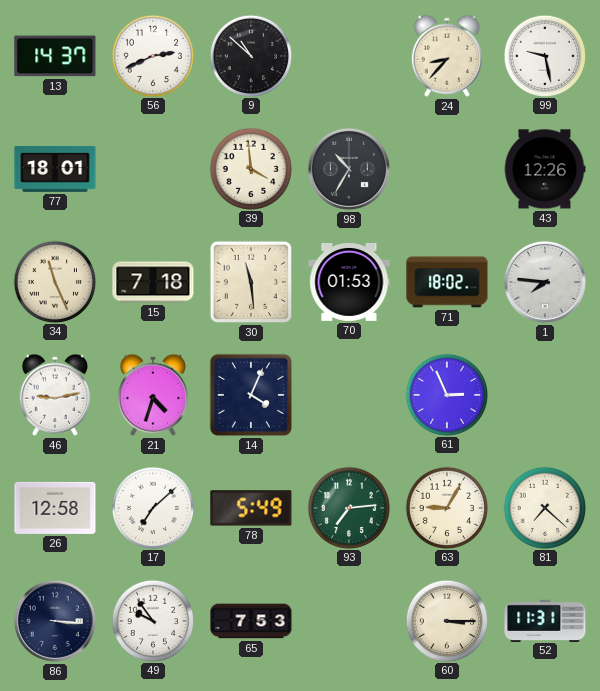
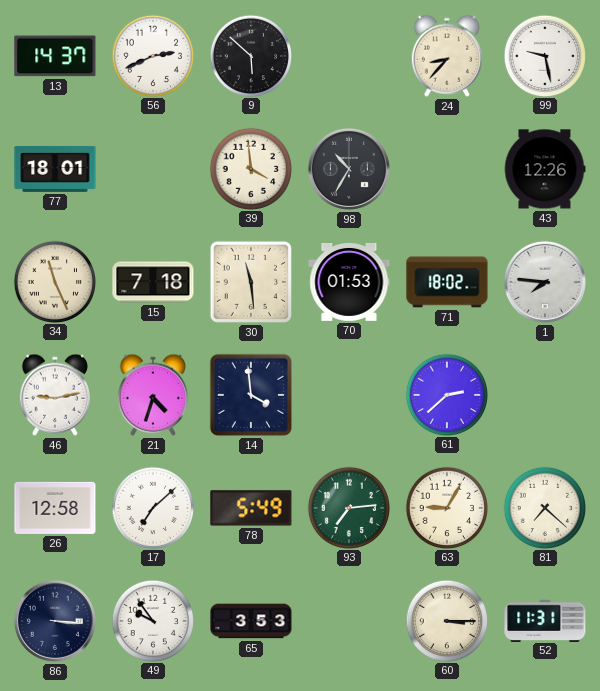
9: 10:52 -> 5:52 (250, 55)
14: 4:04 -> 3:59 (251, 395)
61: 2:56 -> 2:38 (446, 394)
65: 7:53 -> 3:53 (251, 621)
